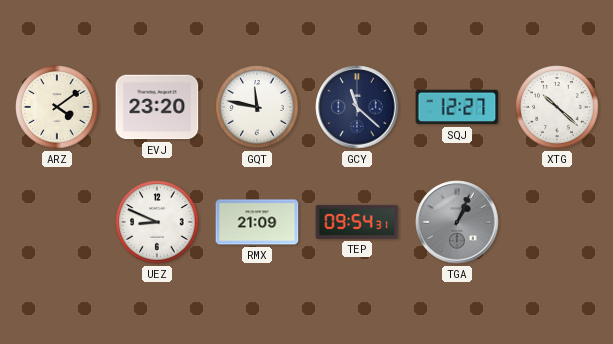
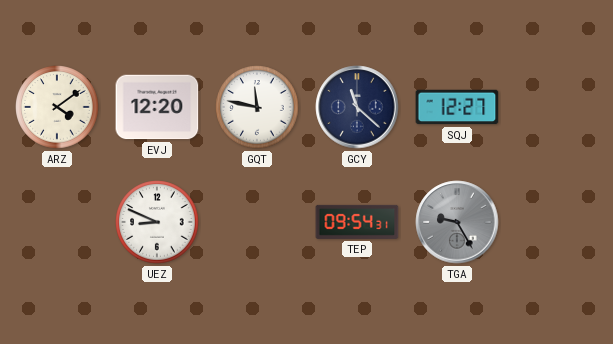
EVJ: 23:20 -> 12:20 (157, 107)
XTG: 10:22 -> none (557, 107)
RMX: 21:09 -> none (257, 222)
TGA: 1:04 -> 9:25 (457, 222)
